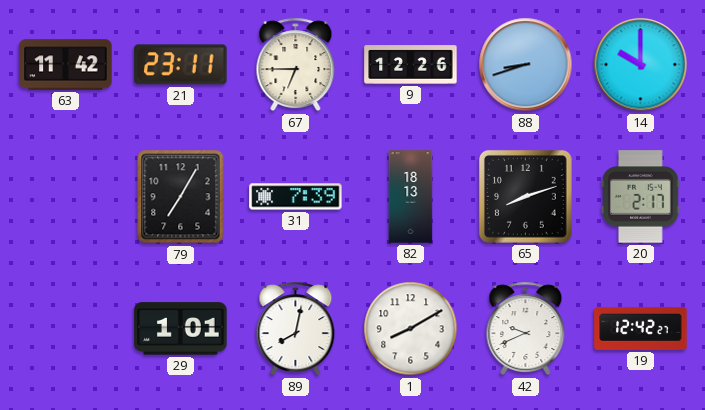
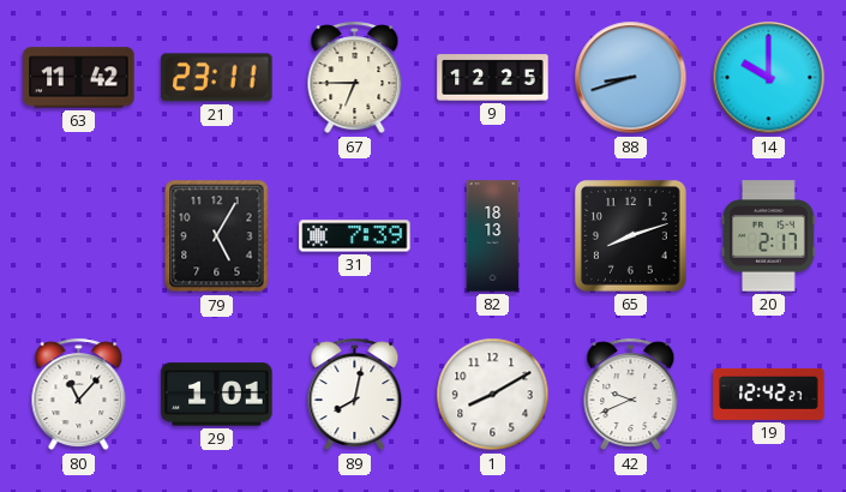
9: 12:26 -> 12:25 (493, 78)
79: 7:05 -> 5:05 (217, 236)
80: none -> 11:07 (79, 395)
